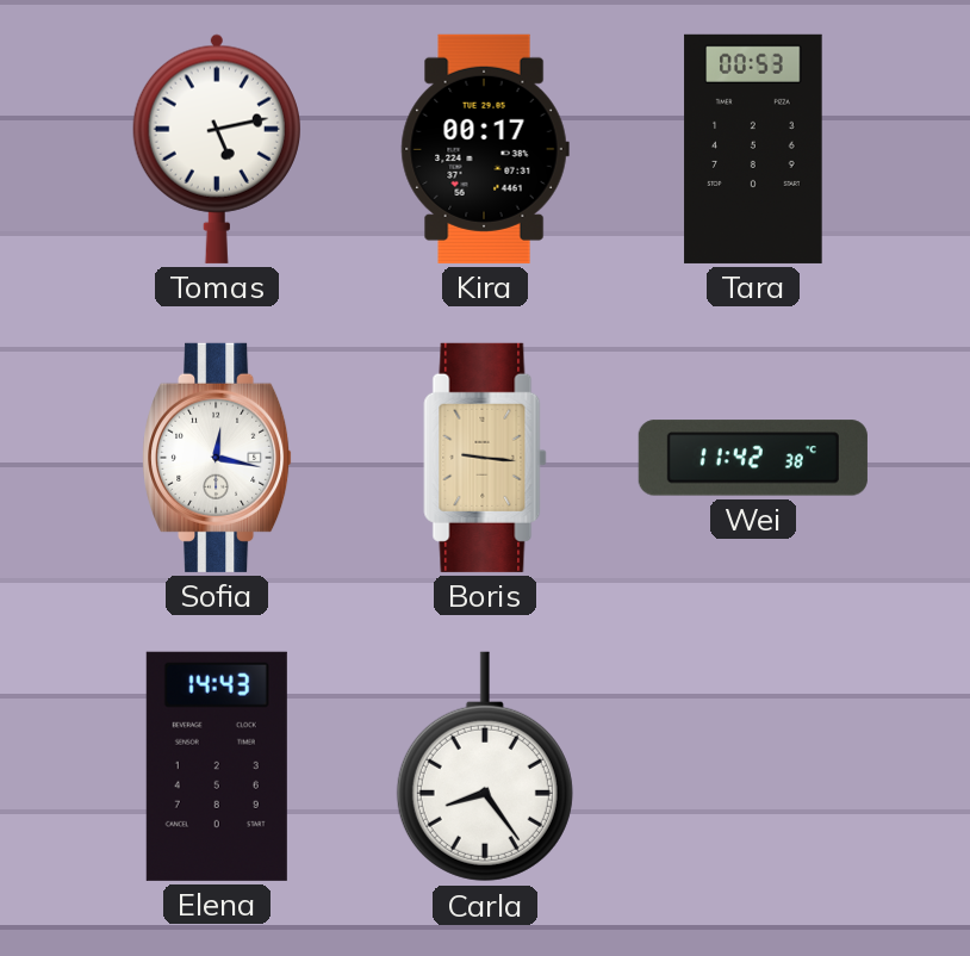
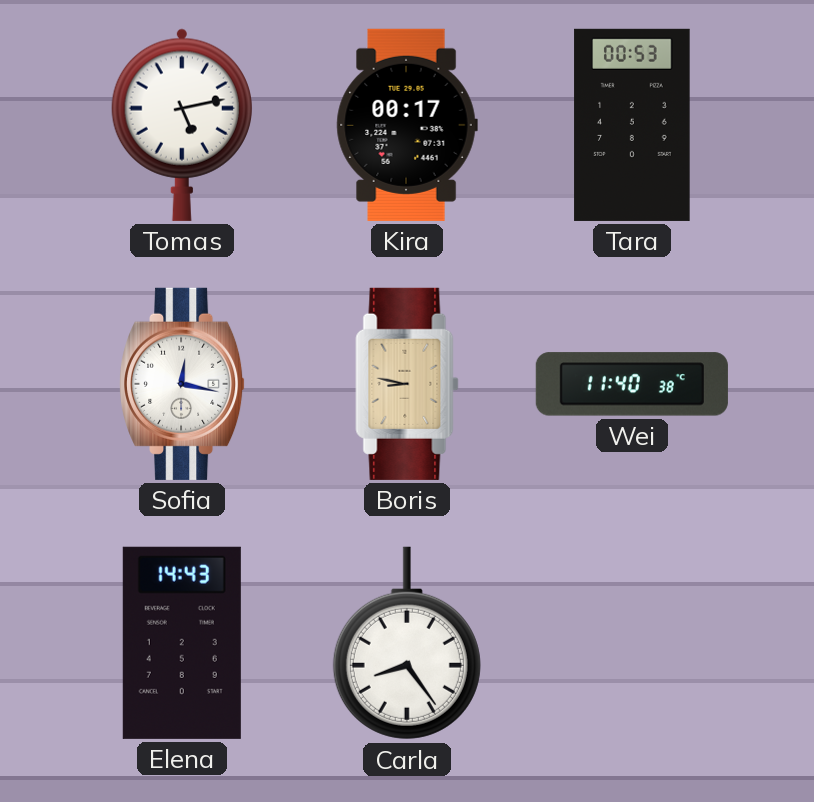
Boris: 9:16 -> 8:47 (407, 384)
Wei: 11:42 -> 11:40 (632, 384)
